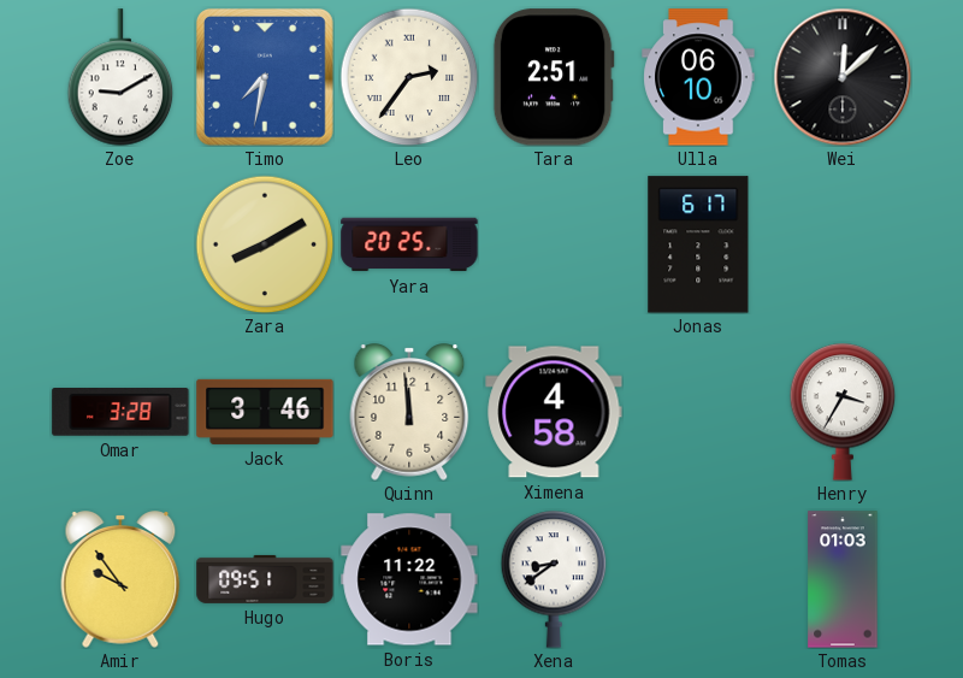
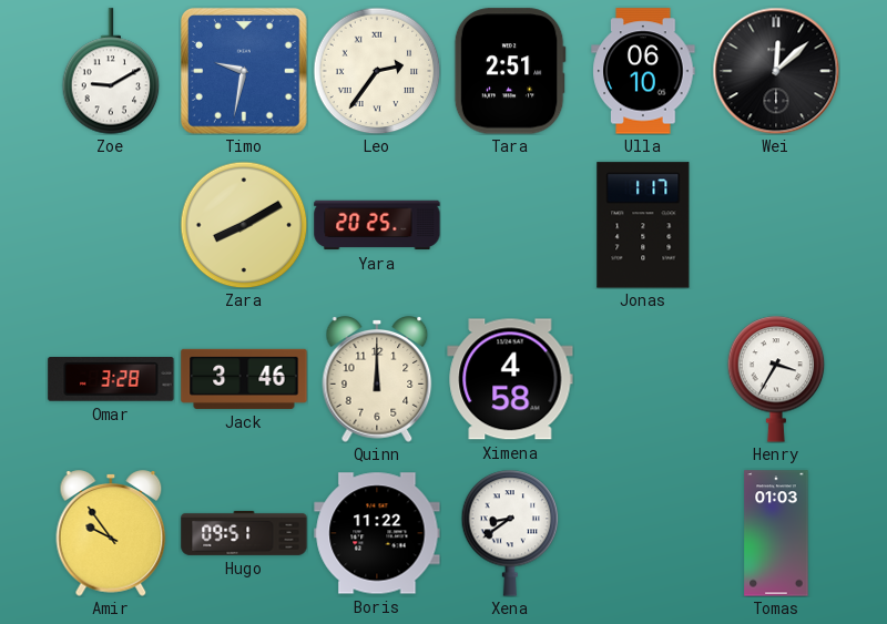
Timo: 7:32 -> 9:32 (244, 71)
Jonas: 6:17 -> 1:17 (643, 225)
Quinn: 11:59 -> 12:00 (377, 379)
